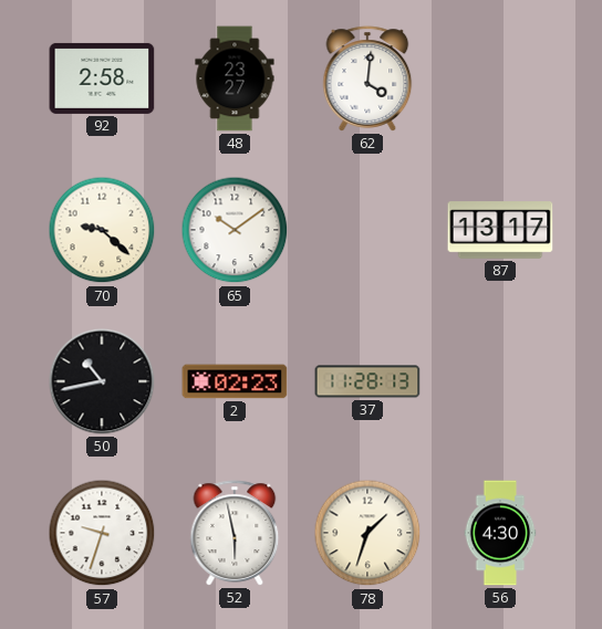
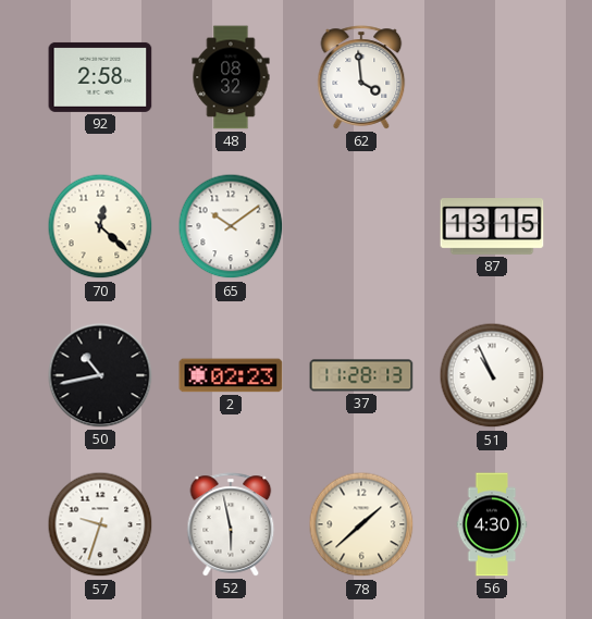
48: 23:27 -> 08:32 (231, 77)
62: 4:01 -> 3:59 (361, 77)
70: 9:22 -> 12:22 (100, 226)
87: 13:17 -> 13:15 (492, 226)
51: none -> 10:56 (492, 375)
78: 1:33 -> 1:38 (361, 524)
